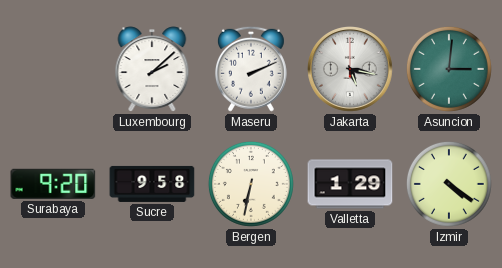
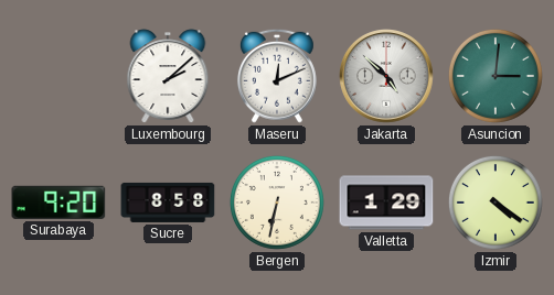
Maseru: 2:11 -> 12:11 (277, 76)
Jakarta: 5:17 -> 4:52 (387, 77)
Sucre: 9:58 -> 8:58 (168, 203)
